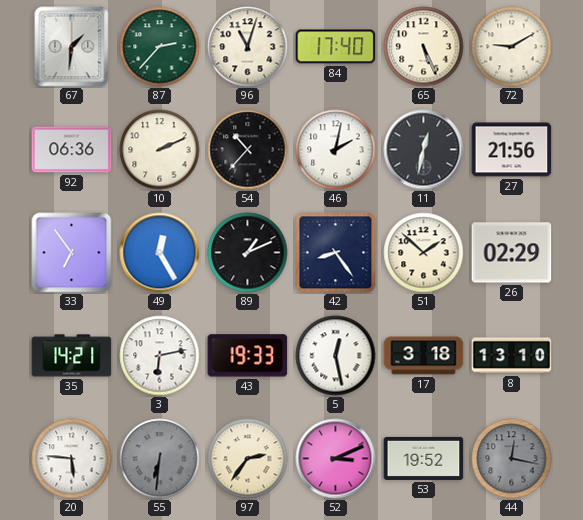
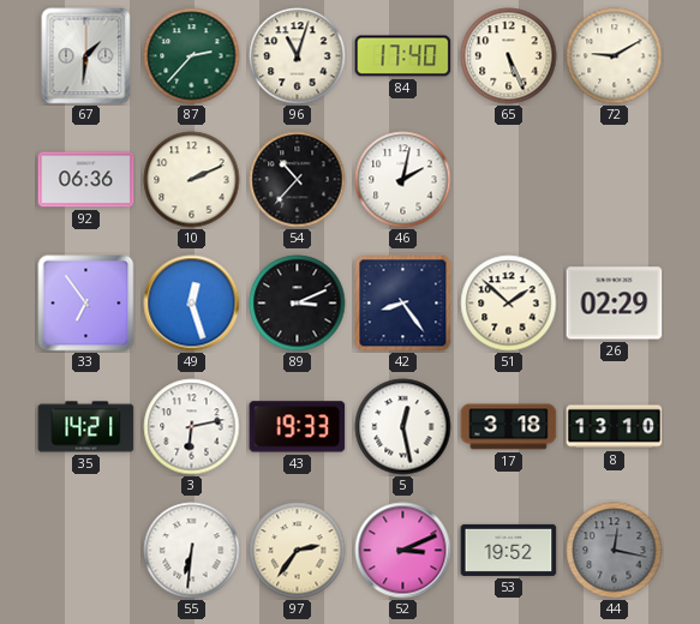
11: 12:32 -> none (424, 150)
27: 21:56 -> none (512, 150)
49: 12:25 -> 12:27 (192, 304)
89: 1:11 -> 3:11 (298, 304)
20: 5:46 -> none (72, 459)
55 dial: grey -> white (192, 551)
